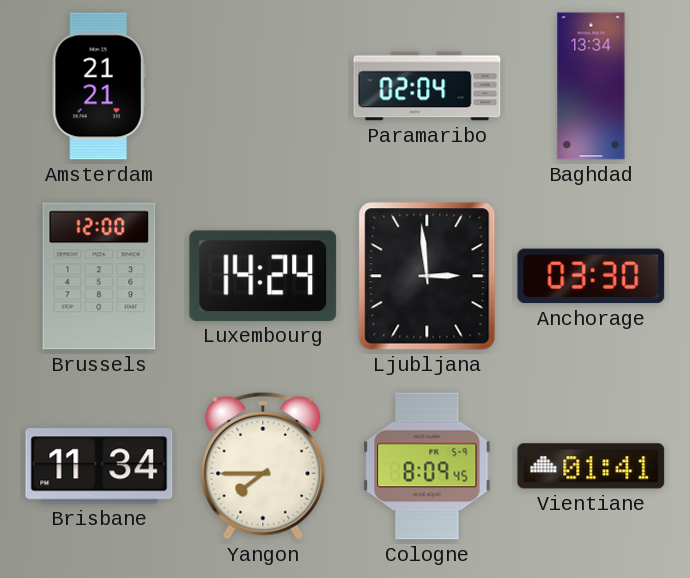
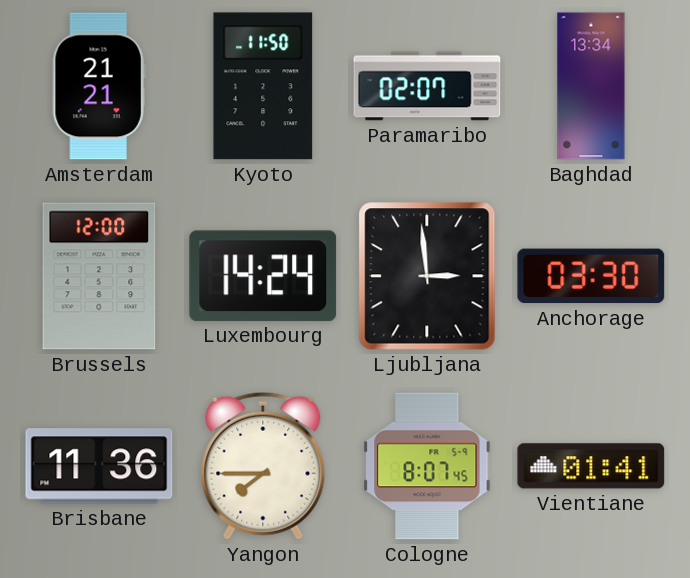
Kyoto: none -> 11:50 (263, 86)
Paramaribo: 02:04 -> 02:07 (427, 86)
Brisbane: 11:34 -> 11:36 (99, 466)
Cologne: 8:09 -> 8:07 (427, 466)
